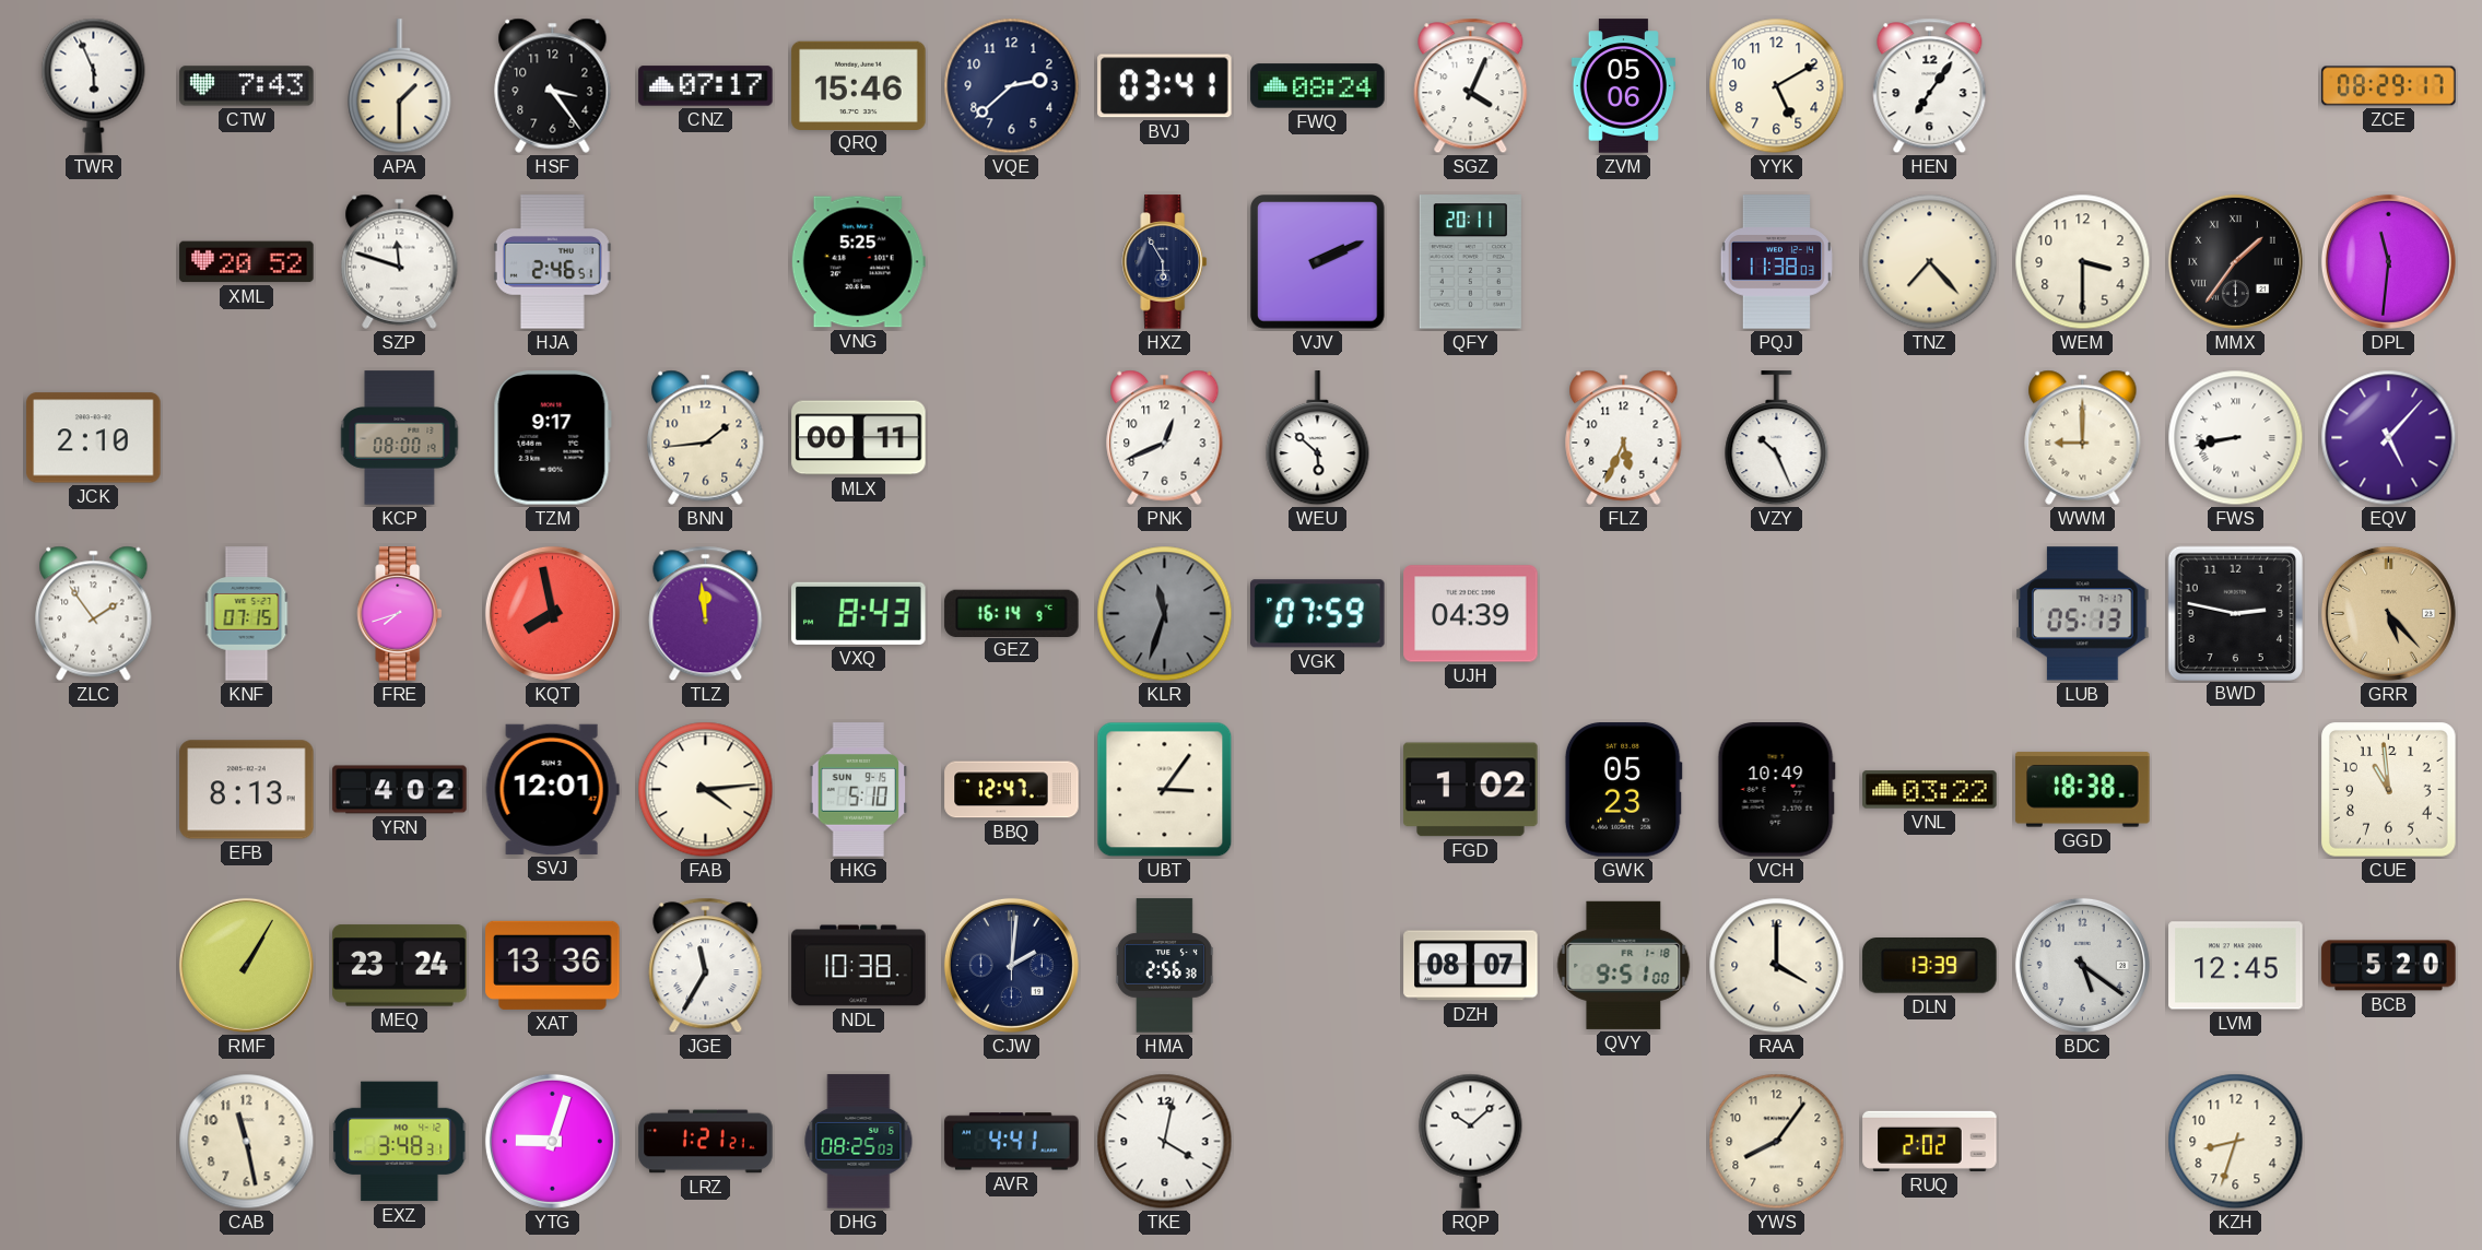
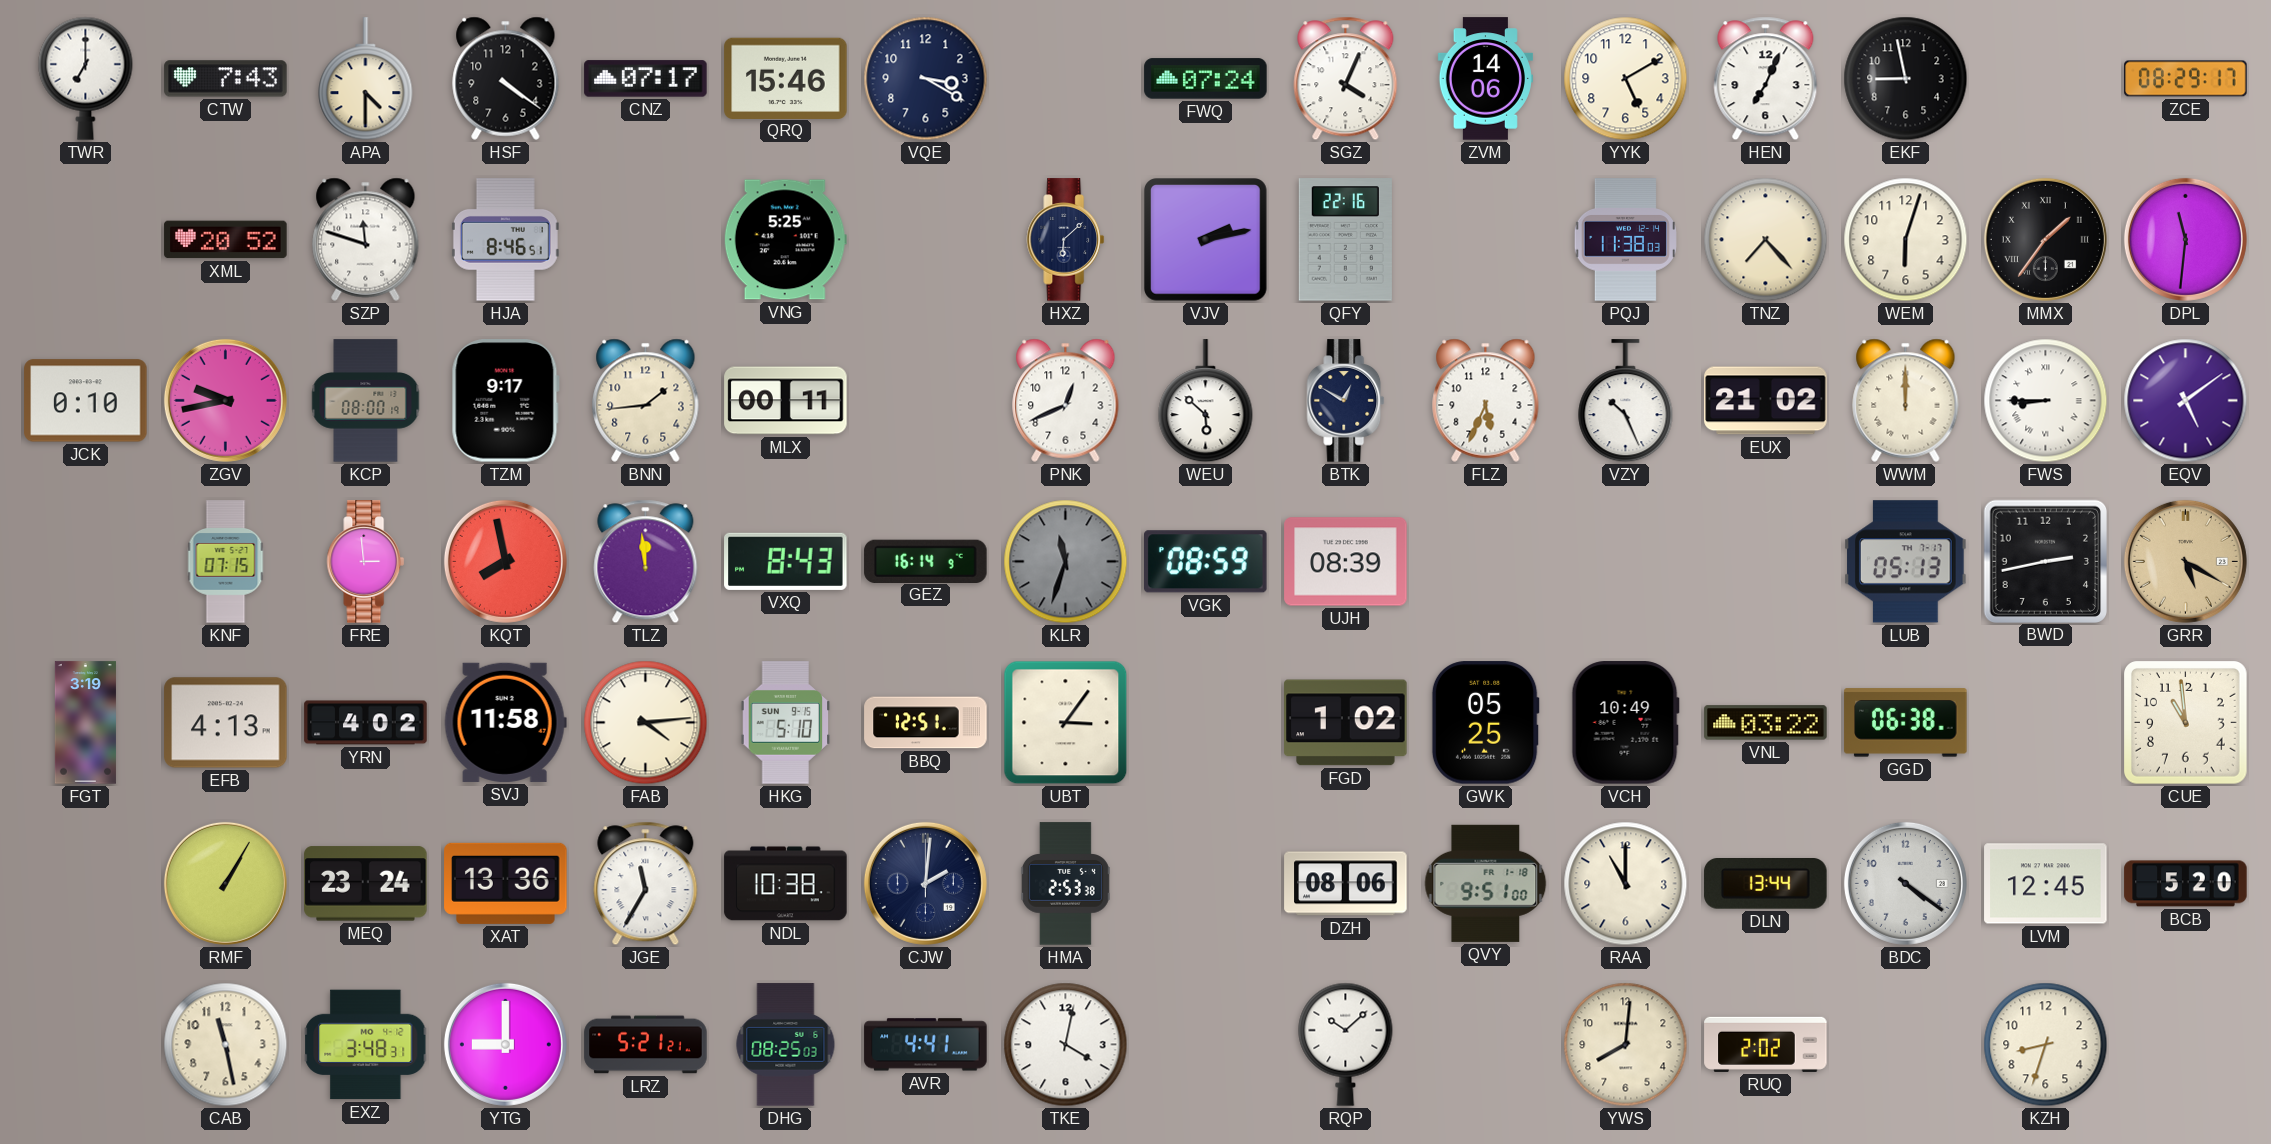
TWR: 5:56 -> 7:00 (86, 78)
APA: 1:30 -> 4:30 (366, 79)
HSF: 3:24 -> 4:21 (506, 78)
VQE: 2:38 -> 3:20 (926, 79)
BVJ: 03:41 -> none (1165, 86)
FWQ: 08:24 -> 07:24 (1206, 79)
ZVM: 05:06 -> 14:06 (1485, 79)
HEN: 7:06 -> 7:04 (1766, 79)
EKF: none -> 8:58 (1906, 79)
HJA: 2:46 -> 8:46 (505, 240)
HXZ: 5:55 -> 6:08 (1066, 240)
VJV: 2:11 -> 2:13 (1206, 240)
QFY: 20:11 -> 22:16 (1345, 240)
WEM: 3:30 -> 6:03 (1906, 240)
JCK: 2:10 -> 0:10 (86, 401)
ZGV: none -> 9:43 (225, 400)
BTK: none -> 12:50 (1346, 401)
EUX: none -> 21:02 (1766, 401)
WWM: 9:00 -> 12:00 (1906, 400)
FWS: 8:43 -> 8:45 (2046, 401)
EQV: 5:07 -> 5:09 (2186, 401)
ZLC: 1:54 -> none (94, 613)
FRE: 7:42 -> 2:59 (366, 562)
VGK: 07:59 -> 08:59 (1206, 562)
UJH: 04:39 -> 08:39 (1346, 562)
BWD: 2:47 -> 2:43 (2045, 561)
GRR: 5:23 -> 5:20 (2185, 561)
FGT: none -> 3:19 (85, 723)
EFB: 8:13 -> 4:13 (226, 723)
SVJ: 12:01 -> 11:58 (505, 722)
BBQ: 12:47 -> 12:51 (926, 723)
GWK: 05:23 -> 05:25 (1485, 723)
GGD: 18:38 -> 06:38 (1906, 723)
HMA: 2:56 -> 2:53 (1065, 884)
DZH: 08:07 -> 08:06 (1346, 884)
RAA: 4:00 -> 11:00 (1626, 884)
DLN: 13:39 -> 13:44 (1766, 884)
BDC: 5:21 -> 4:21 (1905, 883)
YTG: 9:03 -> 9:00 (505, 1044)
LRZ: 1:21 -> 5:21 (646, 1045)
YWS: 8:06 -> 8:01 (1626, 1045)
